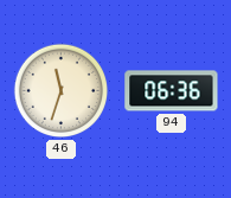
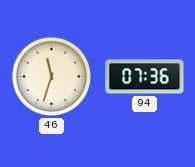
94: 06:36 -> 07:36 (145, 77)
